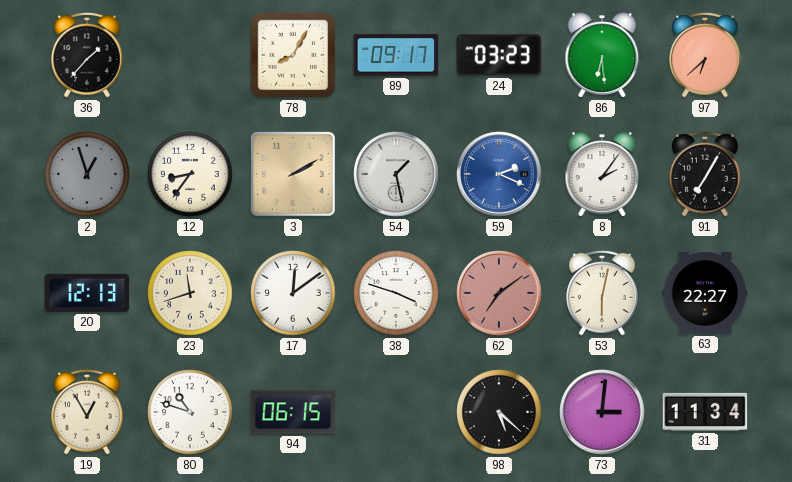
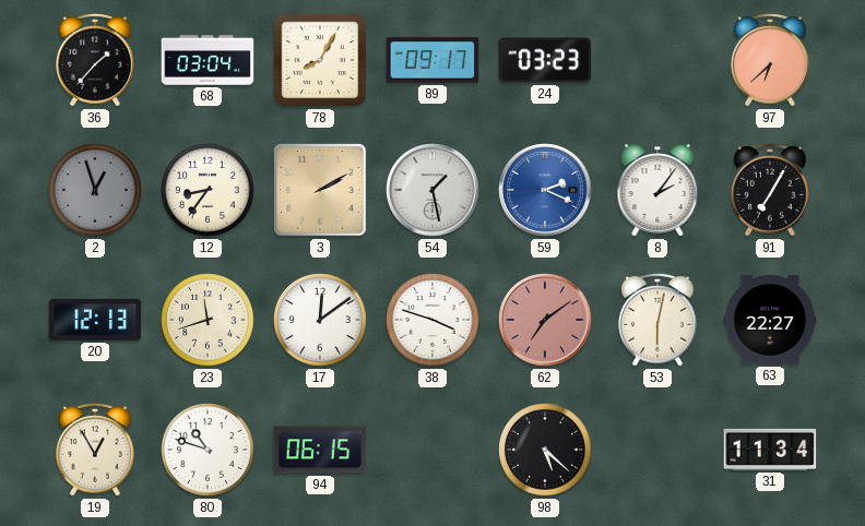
68: none -> 03:04 (208, 60)
86: 6:29 -> none (602, 55)
73: 3:01 -> none (602, 412)
